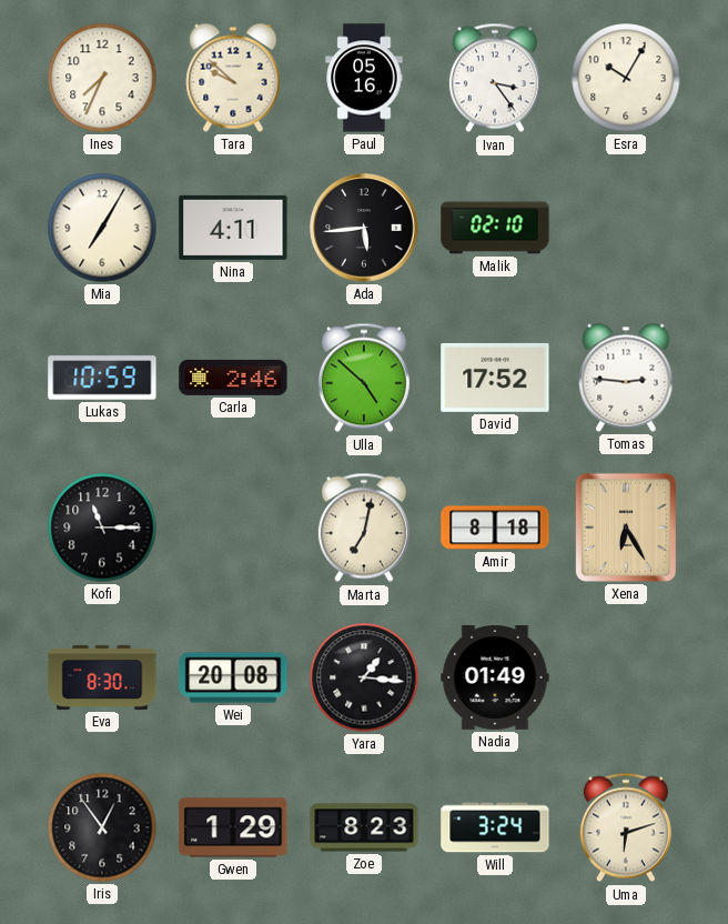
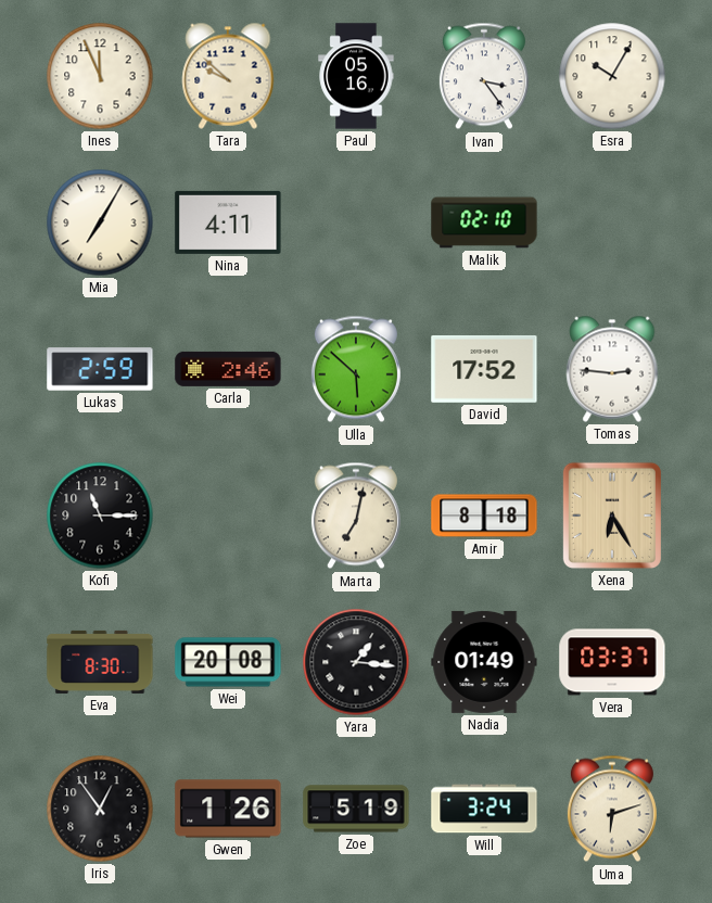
Ines: 7:34 -> 11:56 (100, 76)
Ada: 5:44 -> none (364, 228)
Lukas: 10:59 -> 2:59 (100, 369)
Ulla: 4:52 -> 5:52 (356, 369)
Vera: none -> 03:37 (612, 662)
Gwen: 1:29 -> 1:26 (228, 809)
Zoe: 8:23 -> 5:19 (356, 809)
